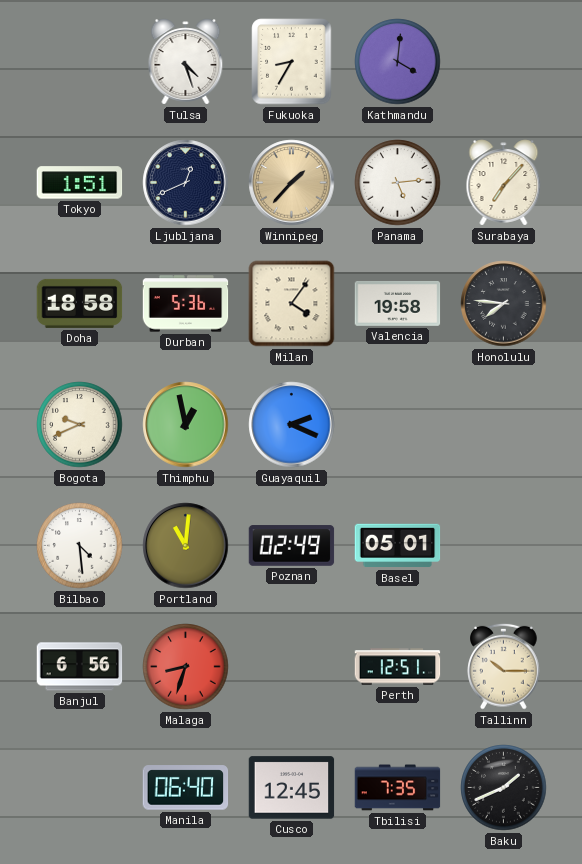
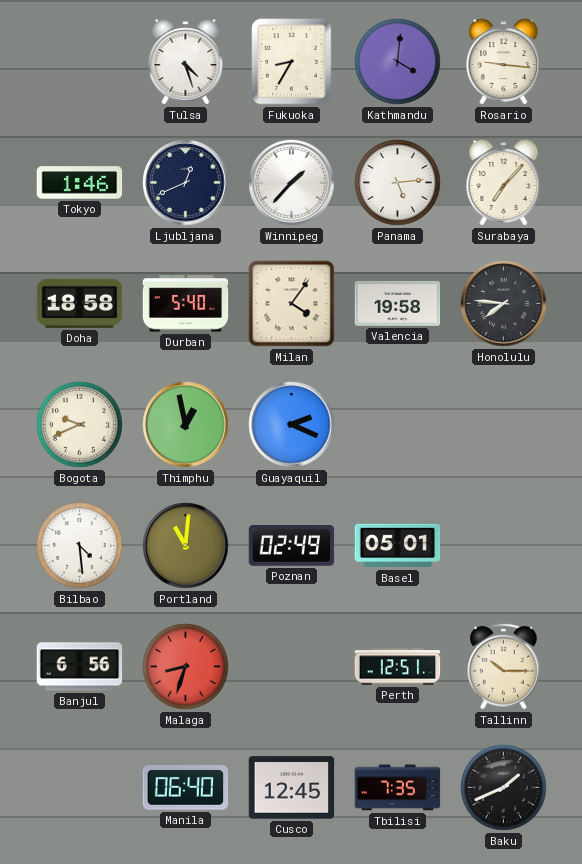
Rosario: none -> 9:16 (504, 62)
Tokyo: 1:51 -> 1:46 (80, 183)
Winnipeg dial: champagne -> white (292, 183)
Durban: 5:36 -> 5:40 (186, 304)
